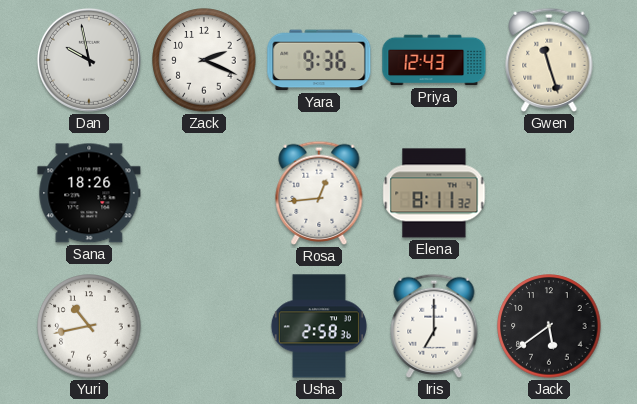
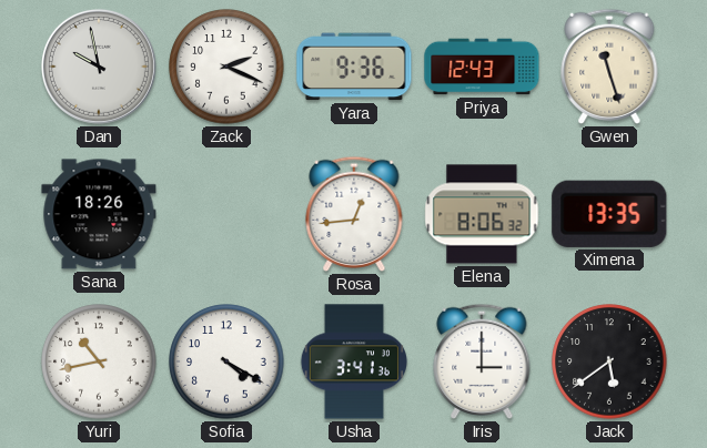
Elena: 8:11 -> 8:06 (482, 214)
Ximena: none -> 13:35 (609, 214)
Sofia: none -> 4:20 (226, 362)
Usha: 2:58 -> 3:41 (354, 362)
Iris: 7:00 -> 3:00 (482, 362)
